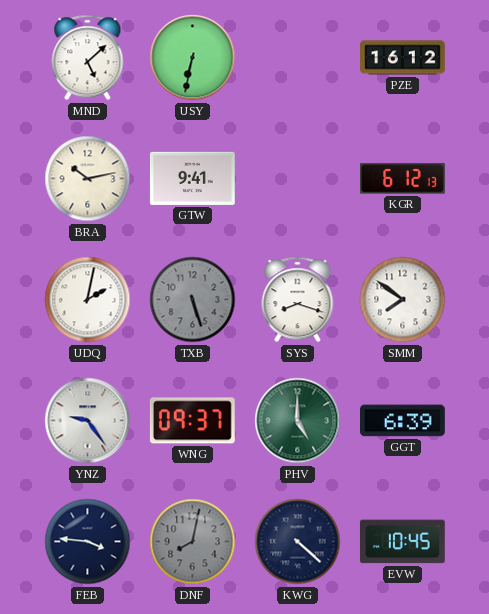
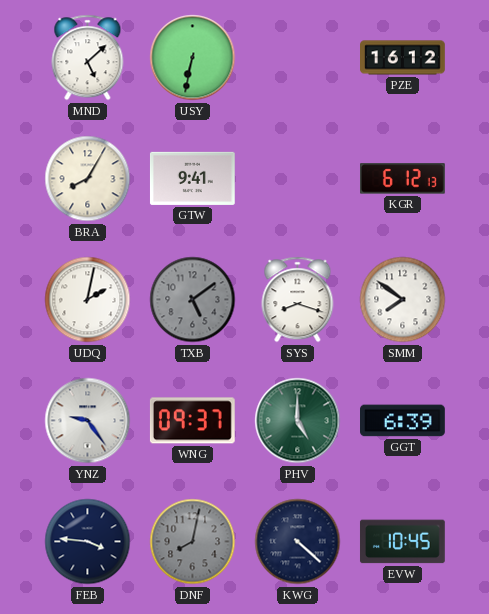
BRA: 10:13 -> 8:05 (88, 179)
TXB: 5:27 -> 5:09 (193, 300)
